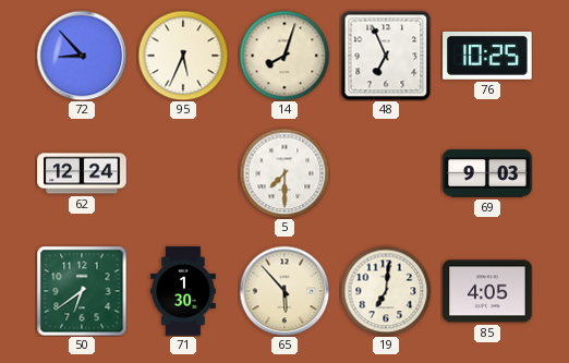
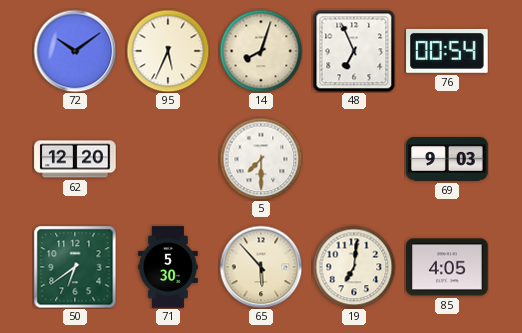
72: 8:53 -> 10:09 (75, 51)
76: 10:25 -> 00:54 (447, 51)
62: 12:24 -> 12:20 (75, 159)
71: 1:30 -> 5:30 (168, 267)
